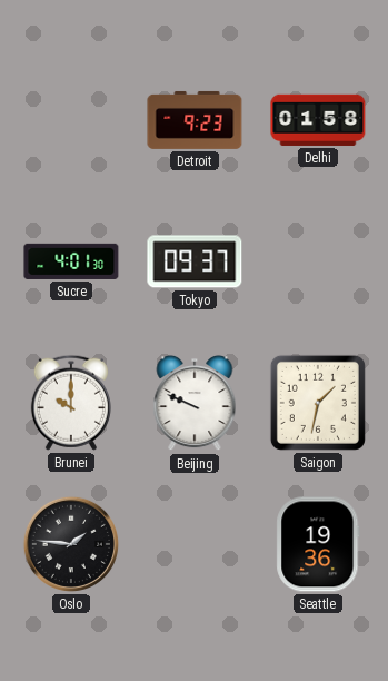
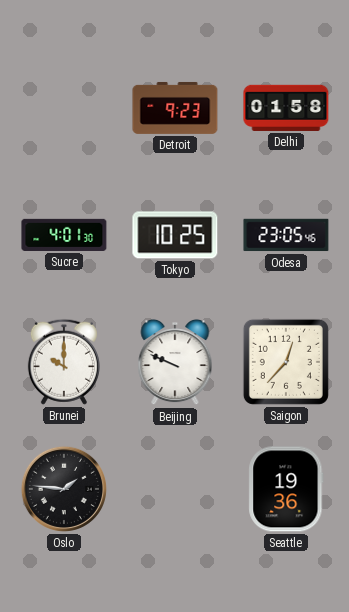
Tokyo: 09:37 -> 10:25 (175, 235)
Odesa: none -> 23:05 (286, 235)
Saigon: 1:32 -> 12:37 (286, 362)
